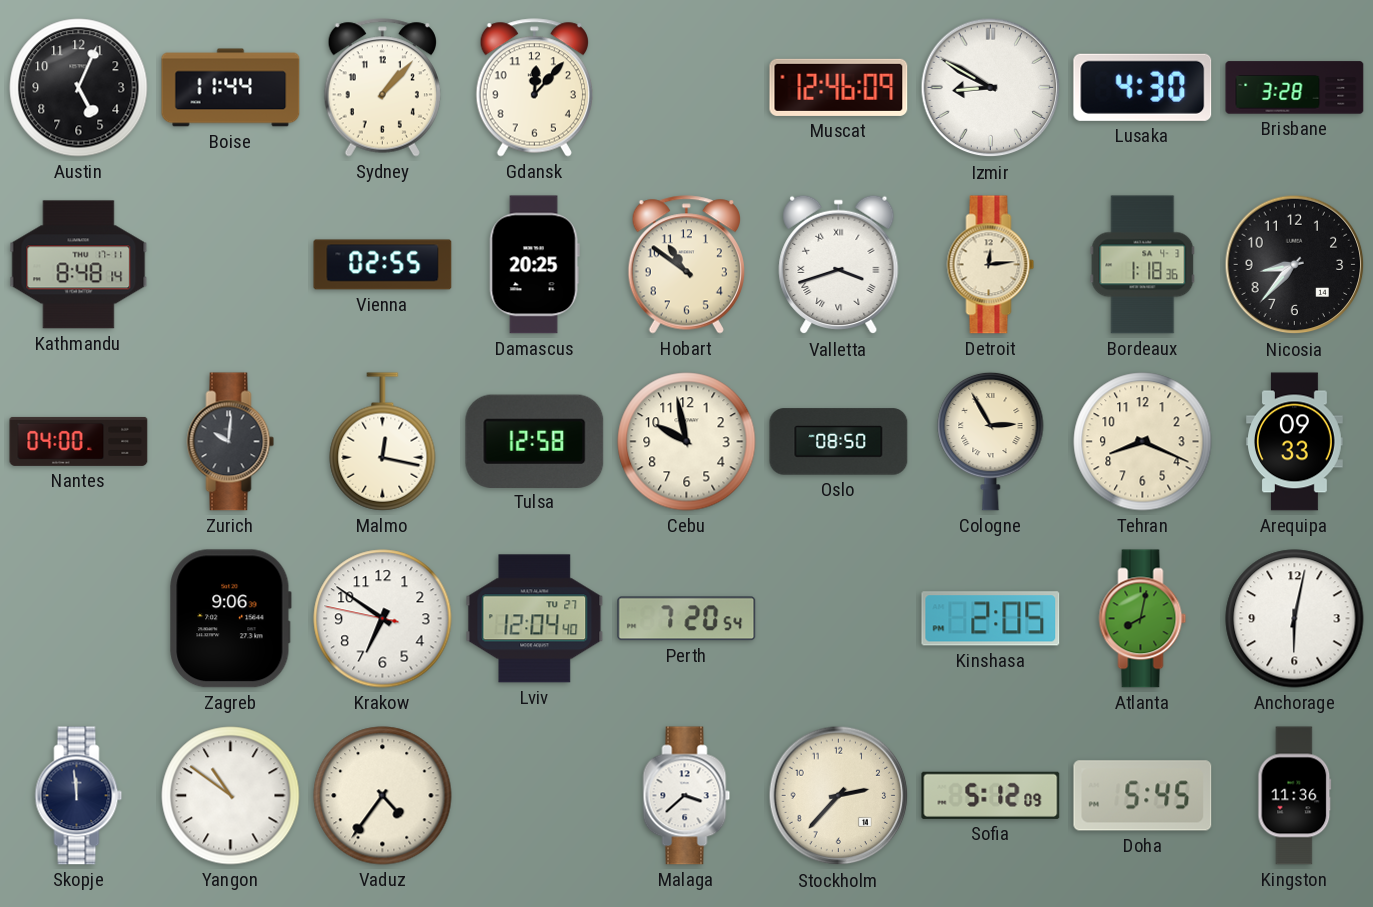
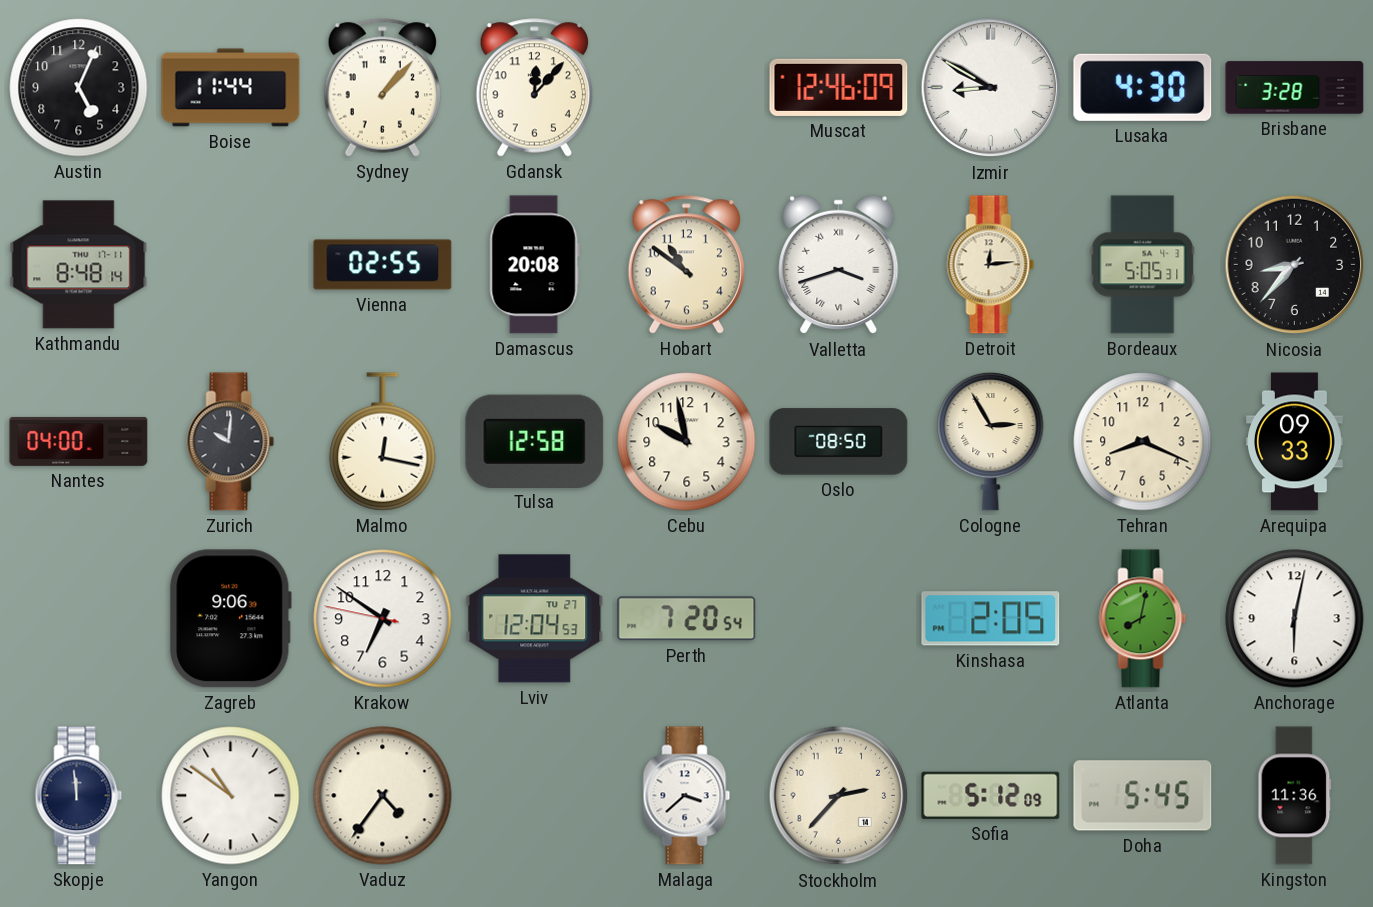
Damascus: 20:25 -> 20:08 (534, 265)
Bordeaux: 1:18 -> 5:05 (1143, 265)
Lviv: 12:04:40 -> 12:04:53 (535, 619)
